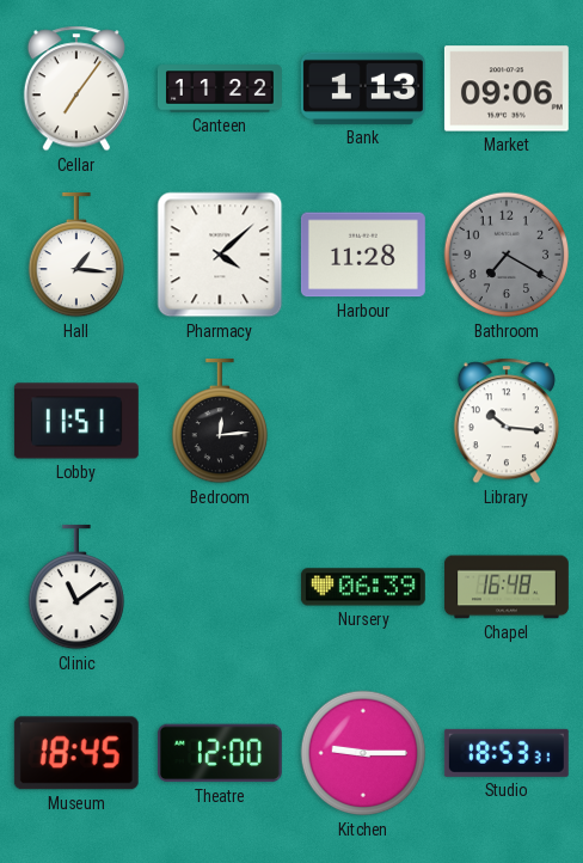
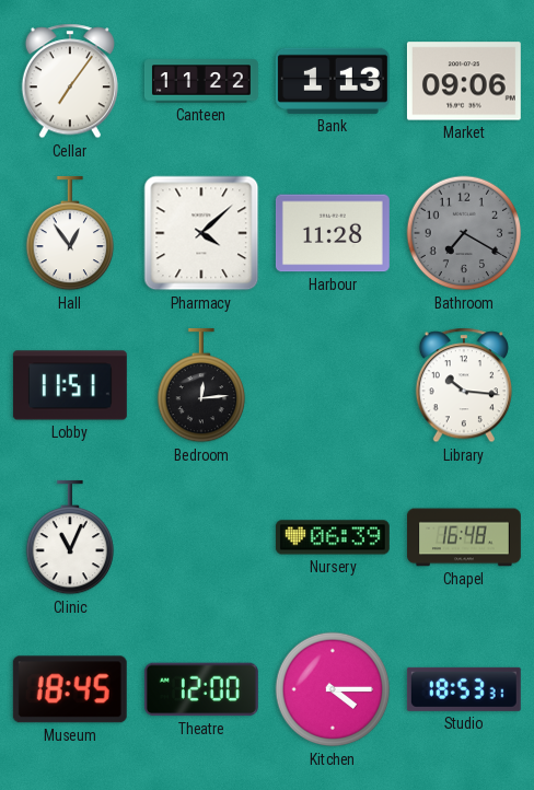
Hall: 1:16 -> 12:54 (70, 233)
Clinic: 11:09 -> 11:04 (70, 537)
Kitchen: 9:15 -> 4:15 (333, 689)
